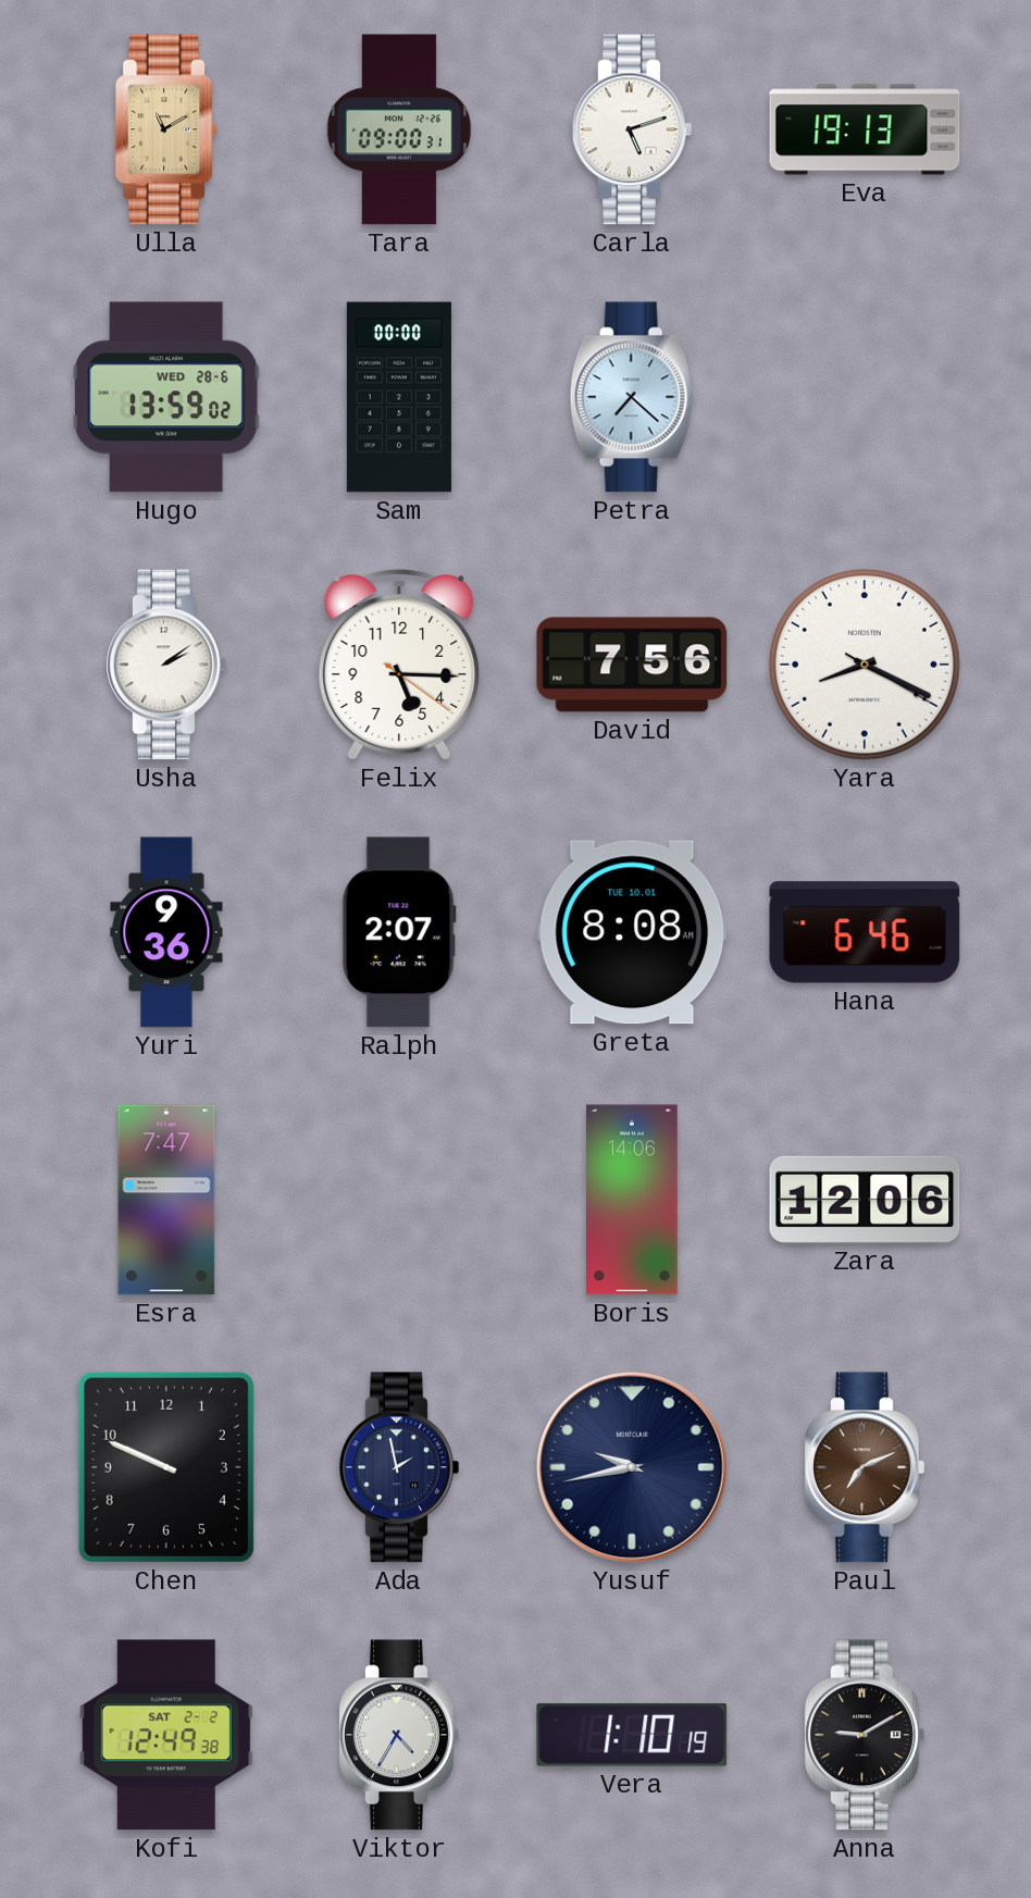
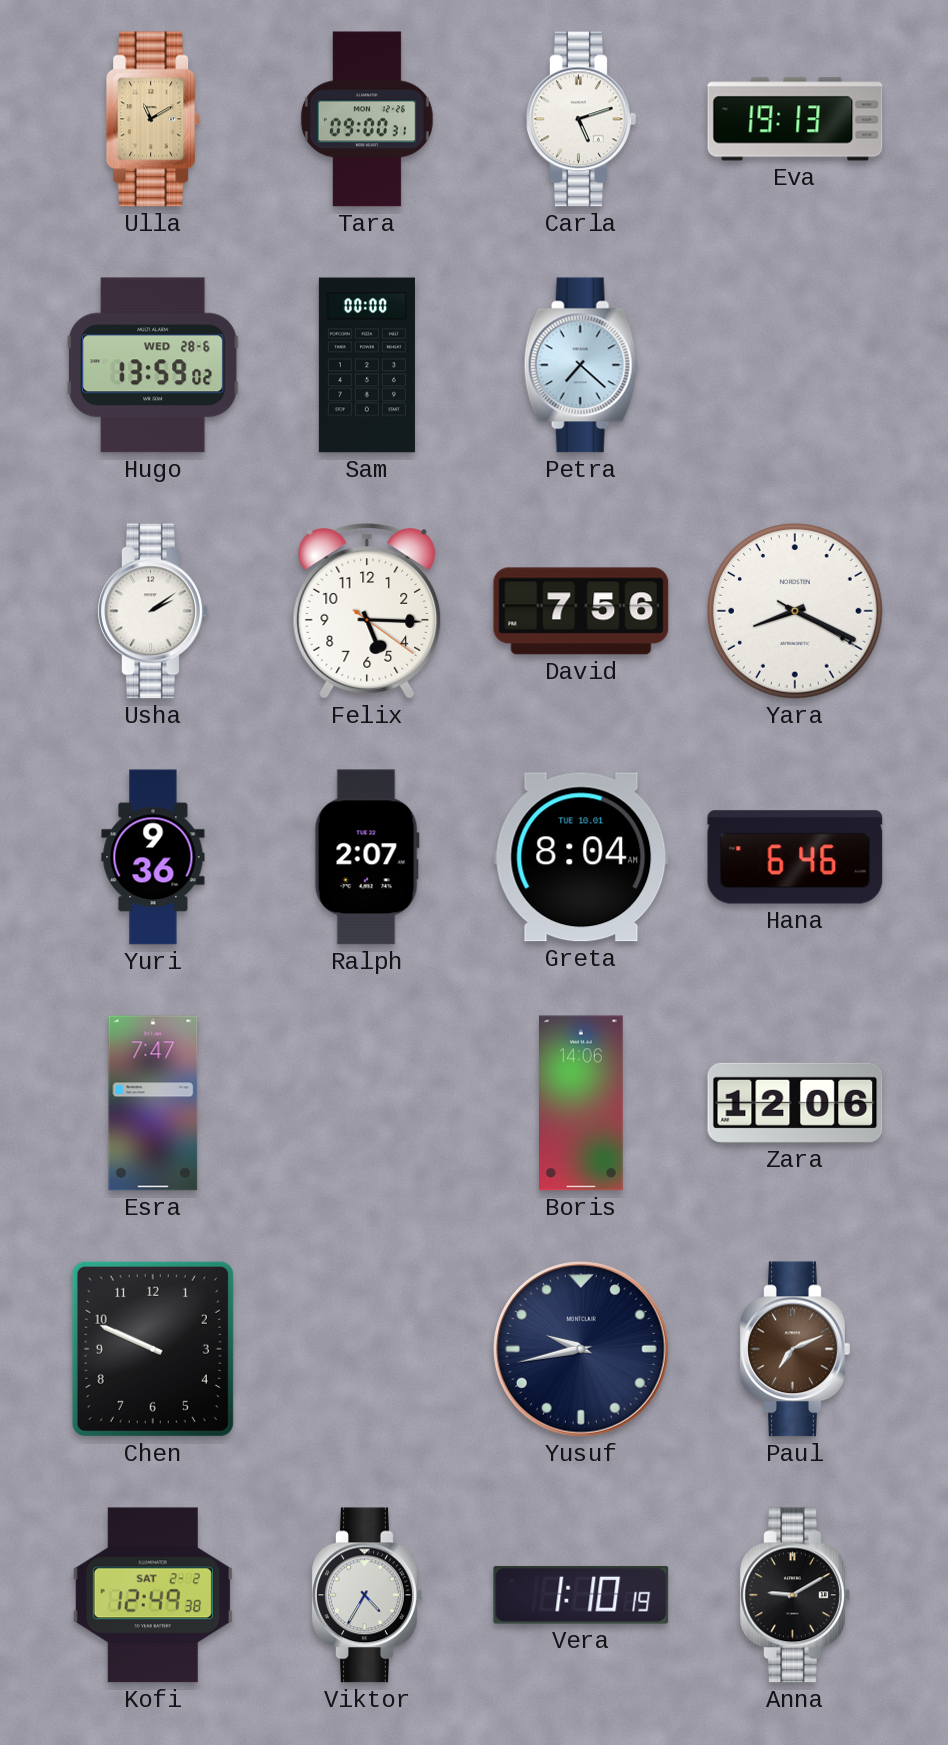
Greta: 8:08 -> 8:04 (581, 857)
Ada: 1:58 -> none (399, 1467)
